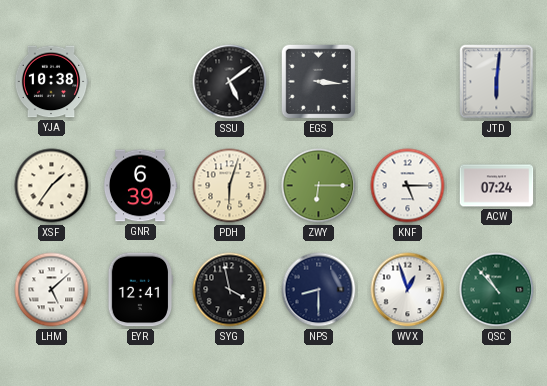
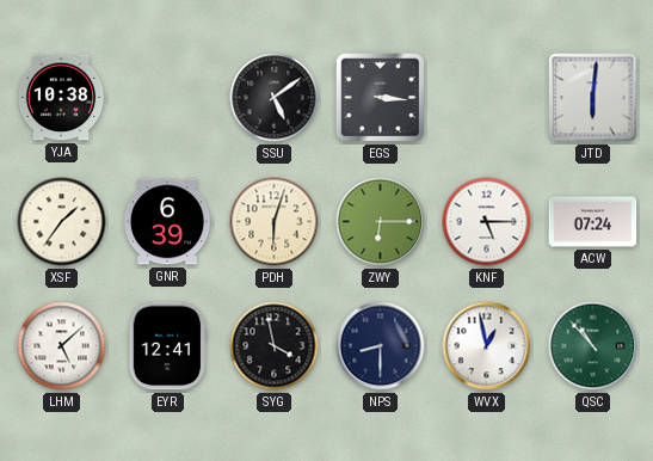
WVX: 12:57 -> 12:58 (487, 346)
